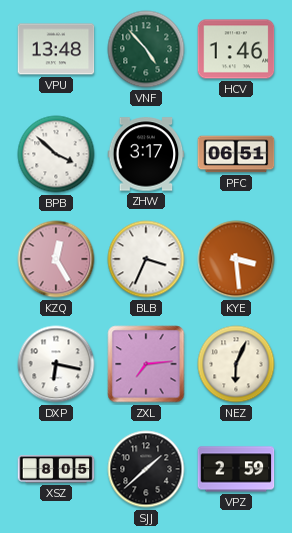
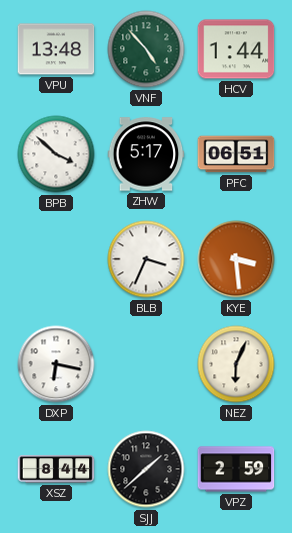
HCV: 1:46 -> 1:44 (236, 49)
ZHW: 3:17 -> 5:17 (146, 154)
KZQ: 12:25 -> none (56, 259)
ZXL: 7:14 -> none (146, 364)
XSZ: 8:05 -> 8:44 (56, 469)
